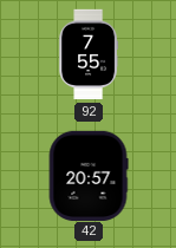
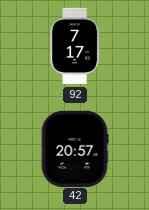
92: 7:55 -> 7:17 (75, 46)
